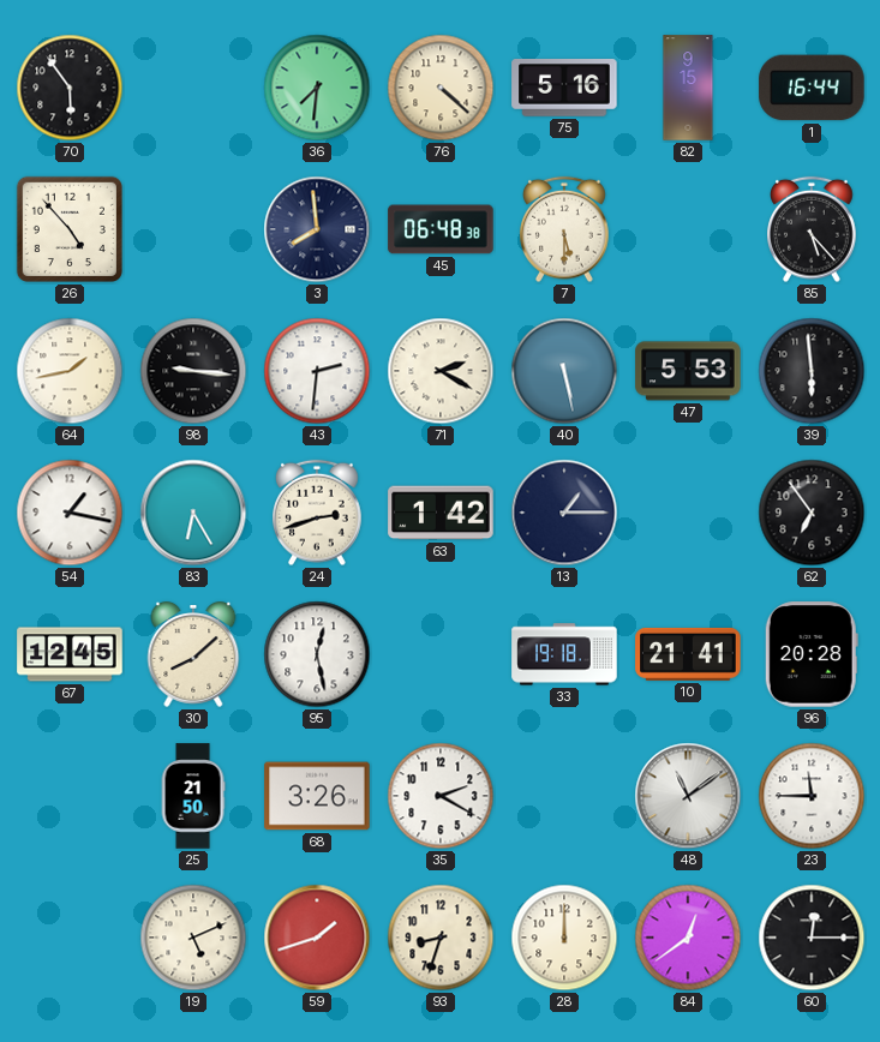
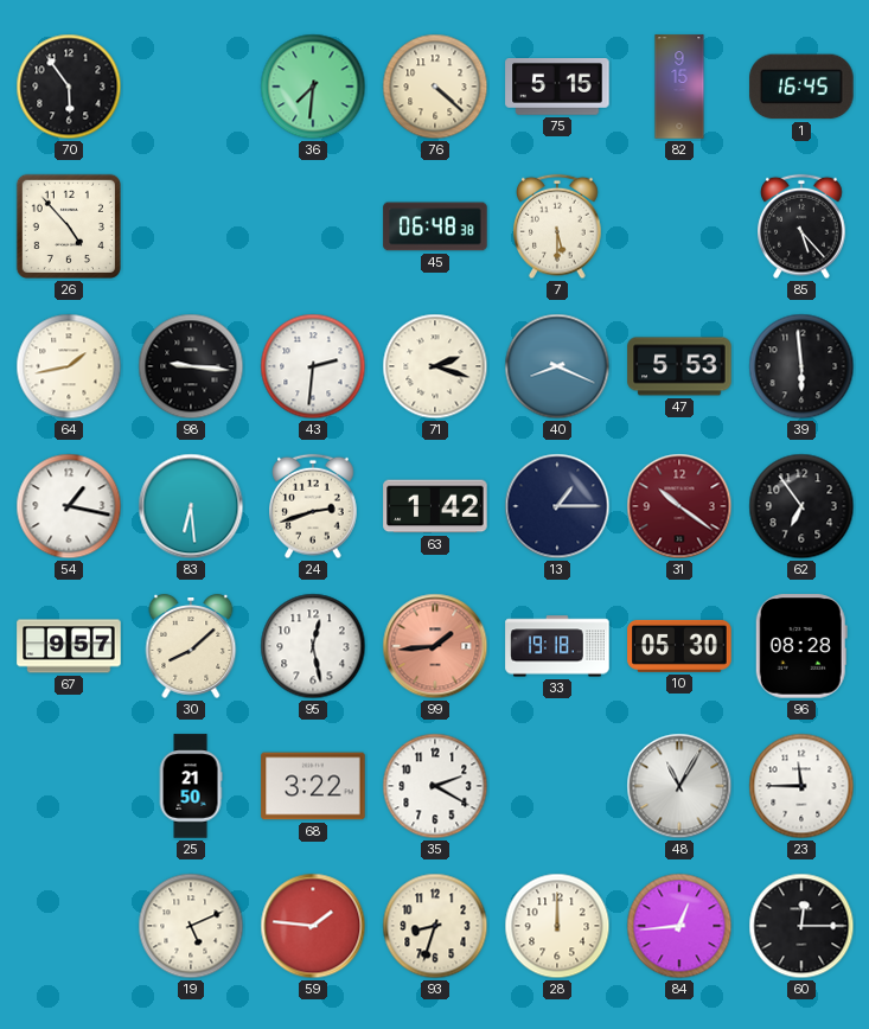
75: 5:16 -> 5:15 (557, 88)
1: 16:44 -> 16:45 (801, 87)
3: 7:59 -> none (317, 229)
71: 2:20 -> 2:18 (435, 366)
40: 5:28 -> 8:19 (557, 366)
83: 6:25 -> 6:29 (191, 506)
31: none -> 10:21 (679, 506)
67: 12:45 -> 9:57 (69, 646)
99: none -> 1:44 (435, 646)
10: 21:41 -> 05:30 (679, 646)
96: 20:28 -> 08:28 (801, 646)
68: 3:26 -> 3:22 (313, 786)
48: 11:09 -> 11:05 (679, 786)
59: 1:42 -> 1:46 (313, 926)
84: 12:39 -> 12:44 (679, 926)
